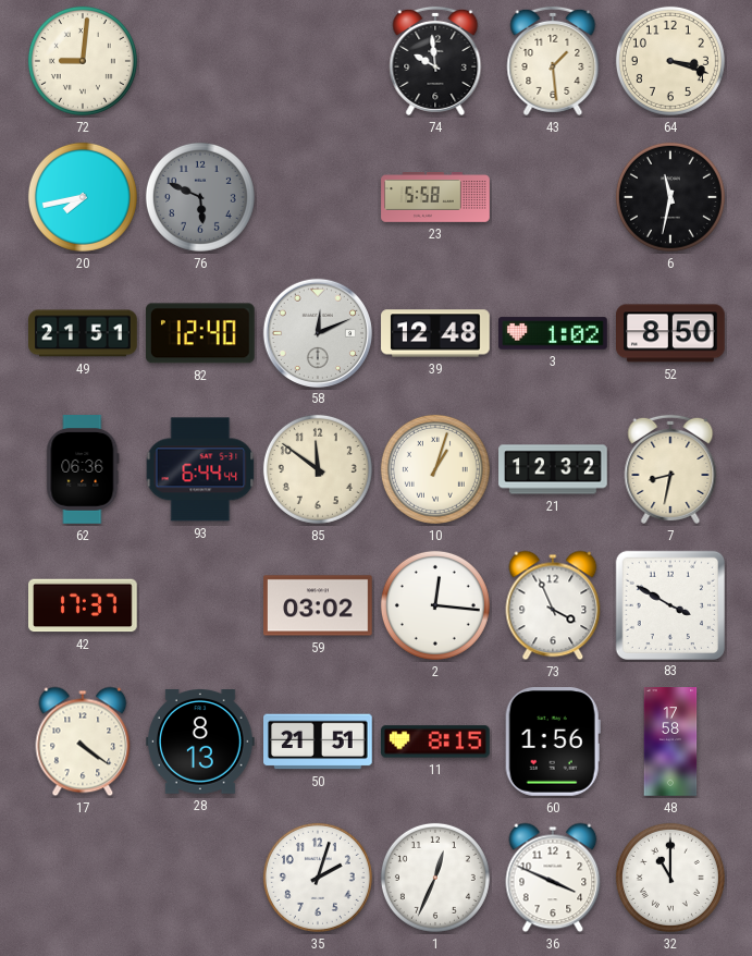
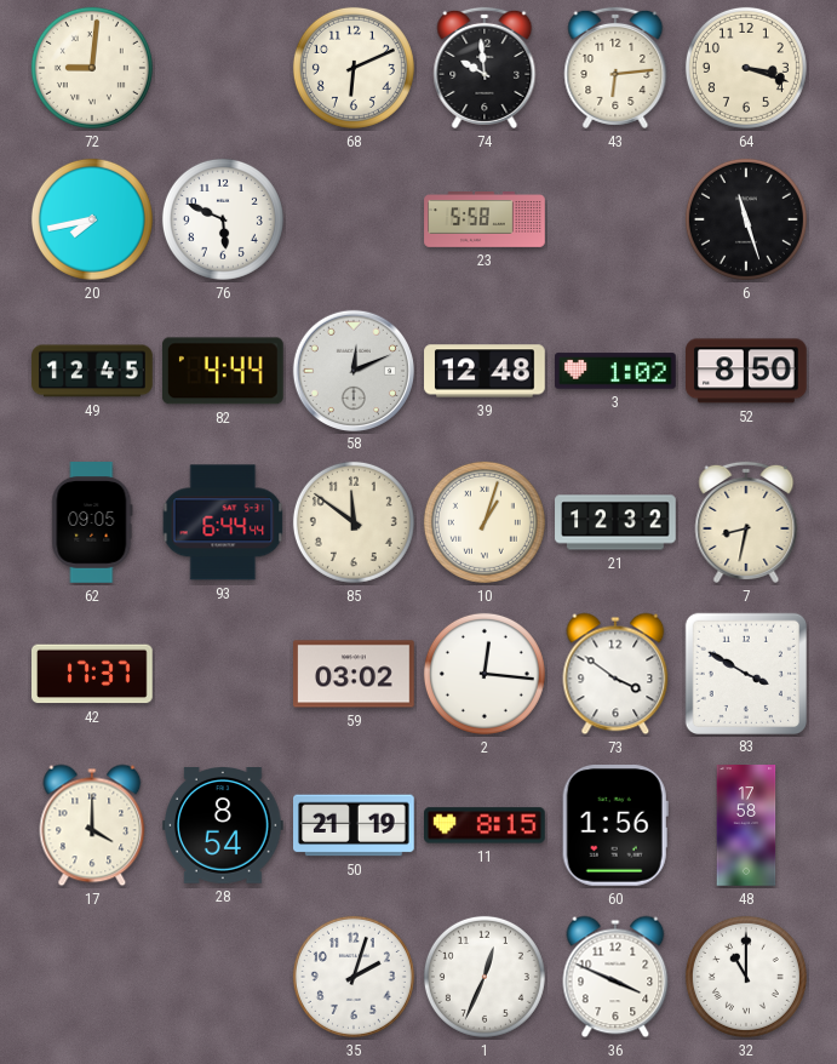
68: none -> 6:11 (354, 68)
43: 1:29 -> 6:14 (615, 68)
76 dial: grey -> white (223, 219)
6: 11:32 -> 11:27 (746, 219)
49: 21:51 -> 12:45 (92, 371)
82: 12:40 -> 4:44 (223, 371)
62: 06:36 -> 09:05 (92, 522)
73: 3:56 -> 3:51 (615, 674)
17: 4:21 -> 4:00 (92, 825)
28: 8:13 -> 8:54 (224, 826)
50: 21:51 -> 21:19 (355, 825)
